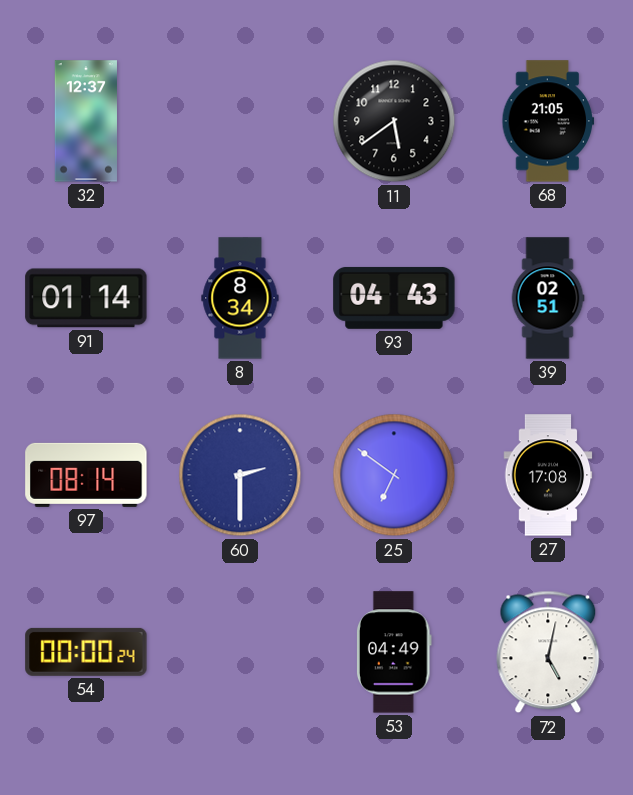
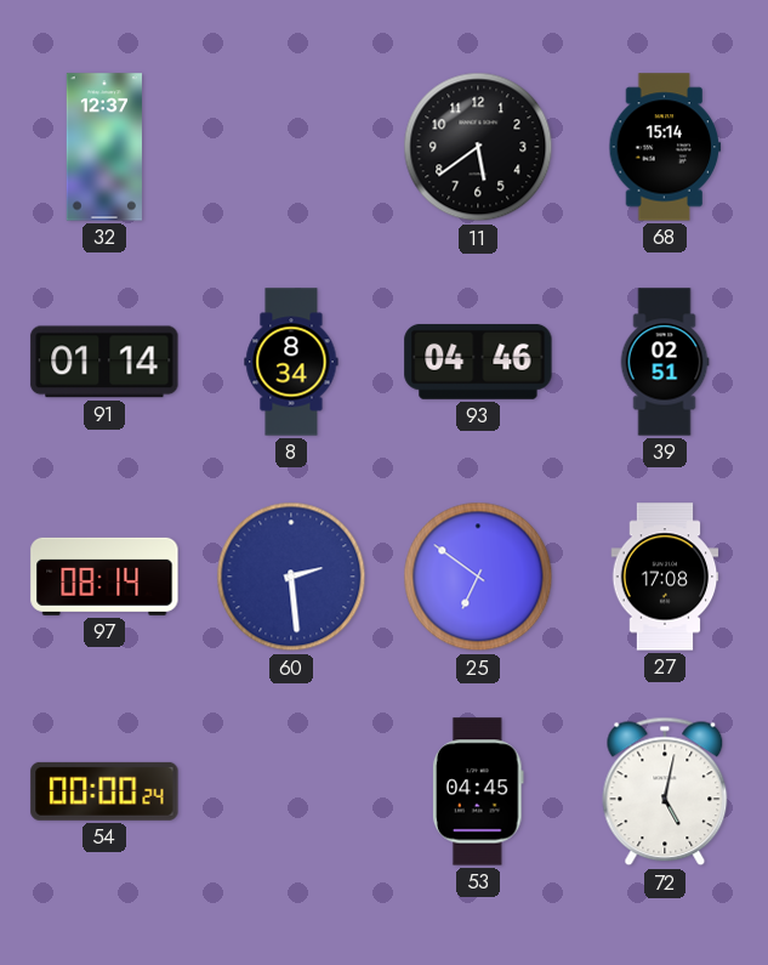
68: 21:05 -> 15:14 (665, 147)
93: 04:43 -> 04:46 (478, 362)
60: 2:30 -> 2:29 (291, 577)
53: 04:49 -> 04:45 (478, 791)
